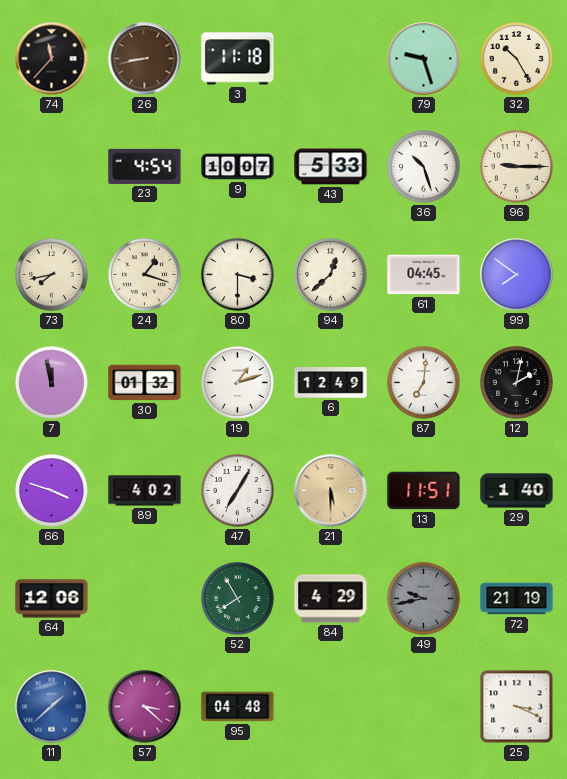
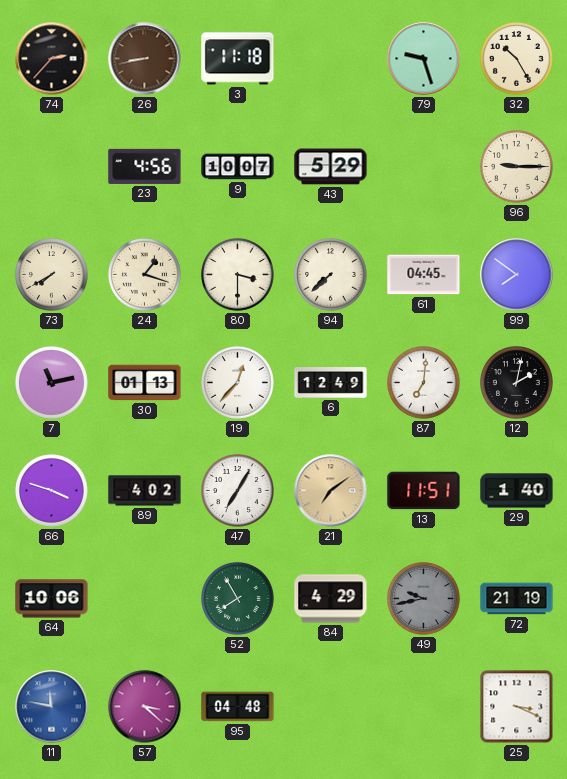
74: 11:37 -> 2:37 (52, 59)
23: 4:54 -> 4:56 (145, 166)
43: 5:33 -> 5:29 (331, 167)
36: 10:27 -> none (424, 167)
73: 7:43 -> 7:40 (52, 275)
94: 12:38 -> 7:38 (331, 275)
7: 11:58 -> 11:13 (52, 383)
30: 01:32 -> 01:13 (145, 383)
19: 1:12 -> 12:37 (238, 383)
21: 5:30 -> 7:09 (331, 491)
64: 12:06 -> 10:06 (52, 599)
11: 1:38 -> 11:47 (52, 707)
